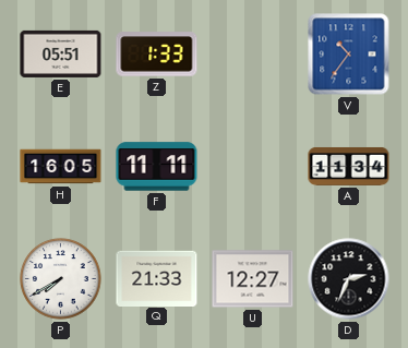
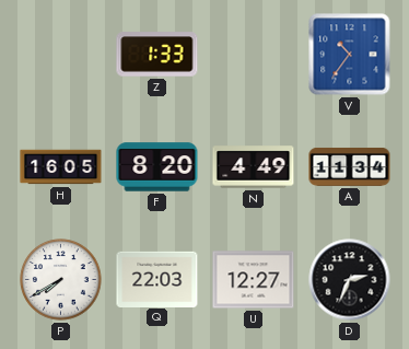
E: 05:51 -> none (61, 53)
F: 11:11 -> 8:20 (157, 167)
N: none -> 4:49 (254, 167)
Q: 21:33 -> 22:03 (157, 279)
